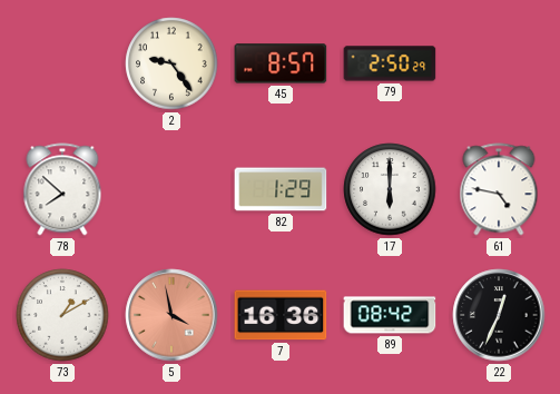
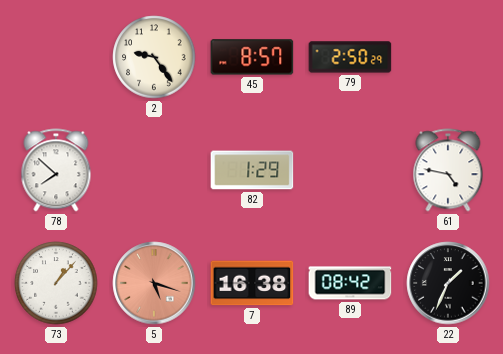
17: 6:00 -> none (390, 189)
73: 1:10 -> 1:07 (56, 283)
5: 3:58 -> 5:18 (154, 283)
7: 16:36 -> 16:38 (252, 283)
22: 12:34 -> 1:34 (448, 283)
